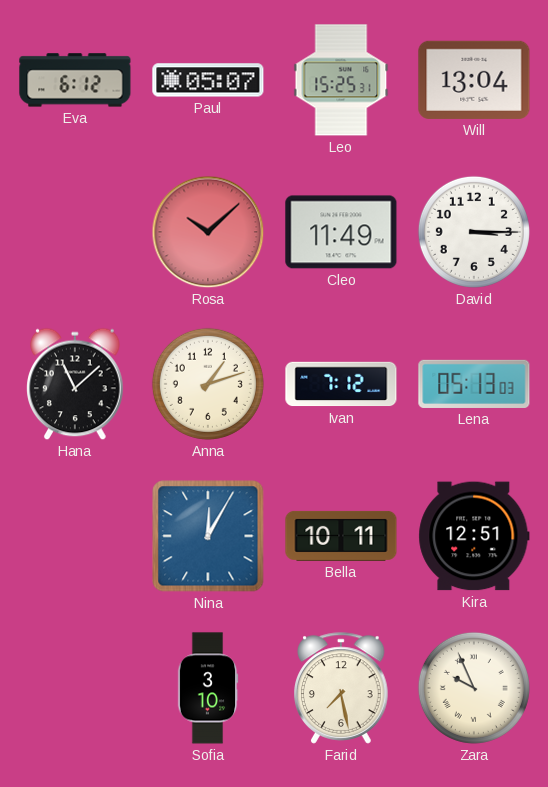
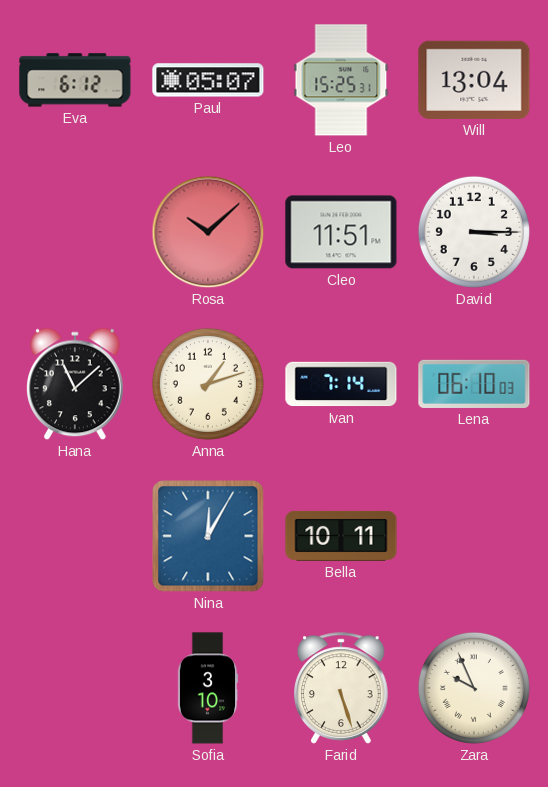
Cleo: 11:49 -> 11:51 (341, 232)
Ivan: 7:12 -> 7:14 (341, 384)
Lena: 05:13 -> 06:10 (474, 384)
Kira: 12:51 -> none (474, 536)
Farid: 7:28 -> 5:27 (341, 688)
